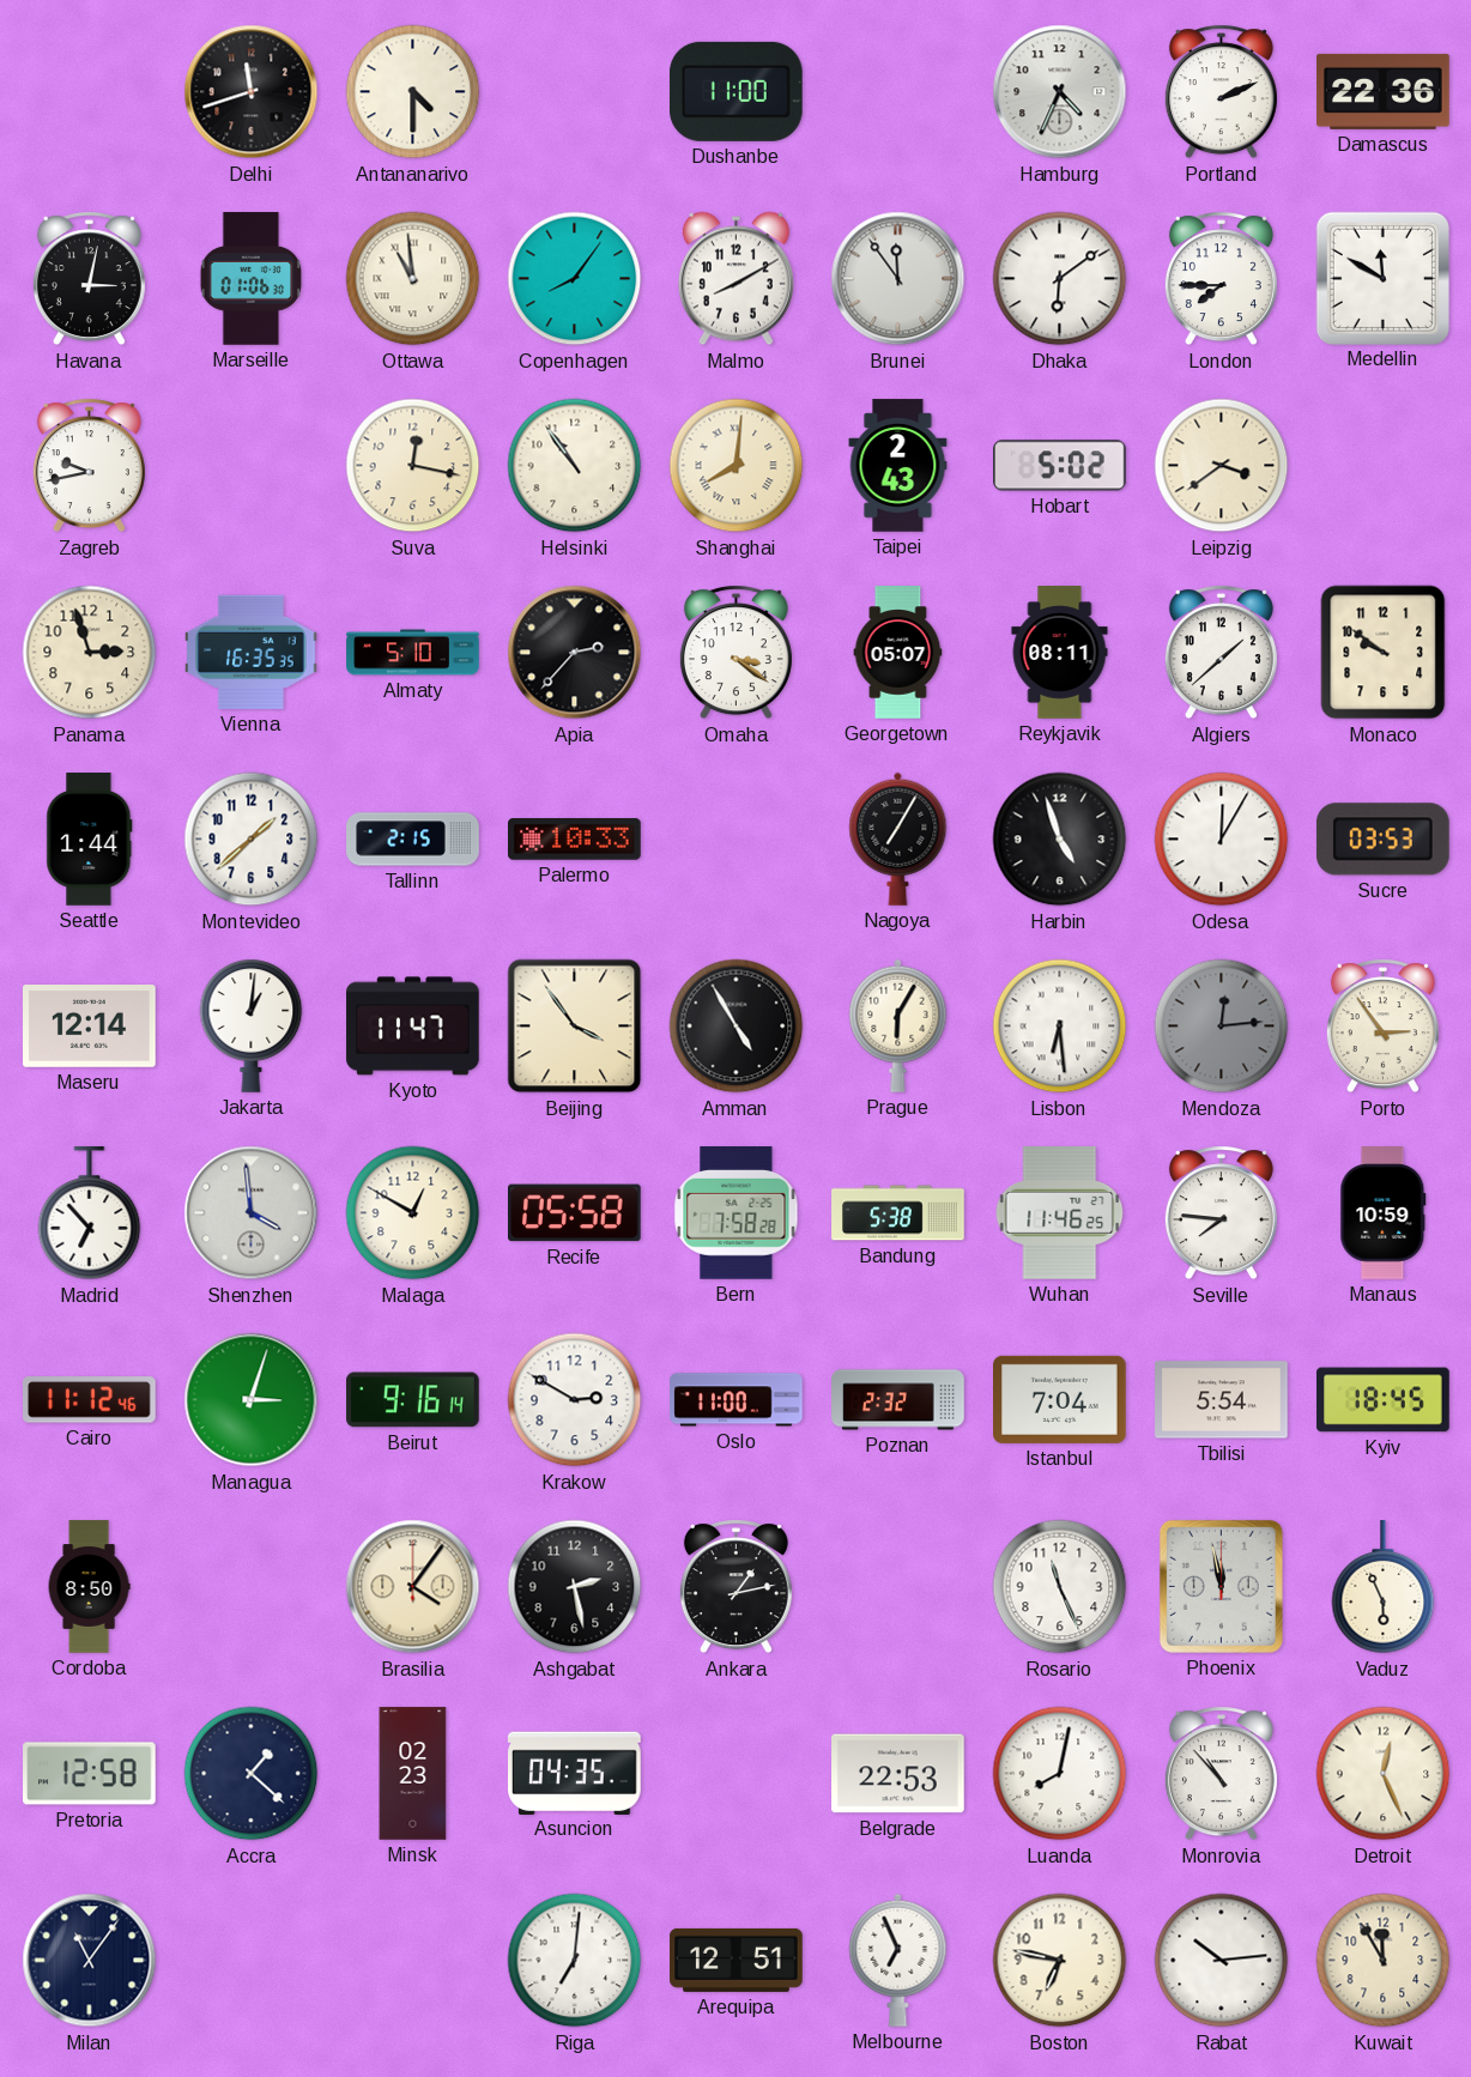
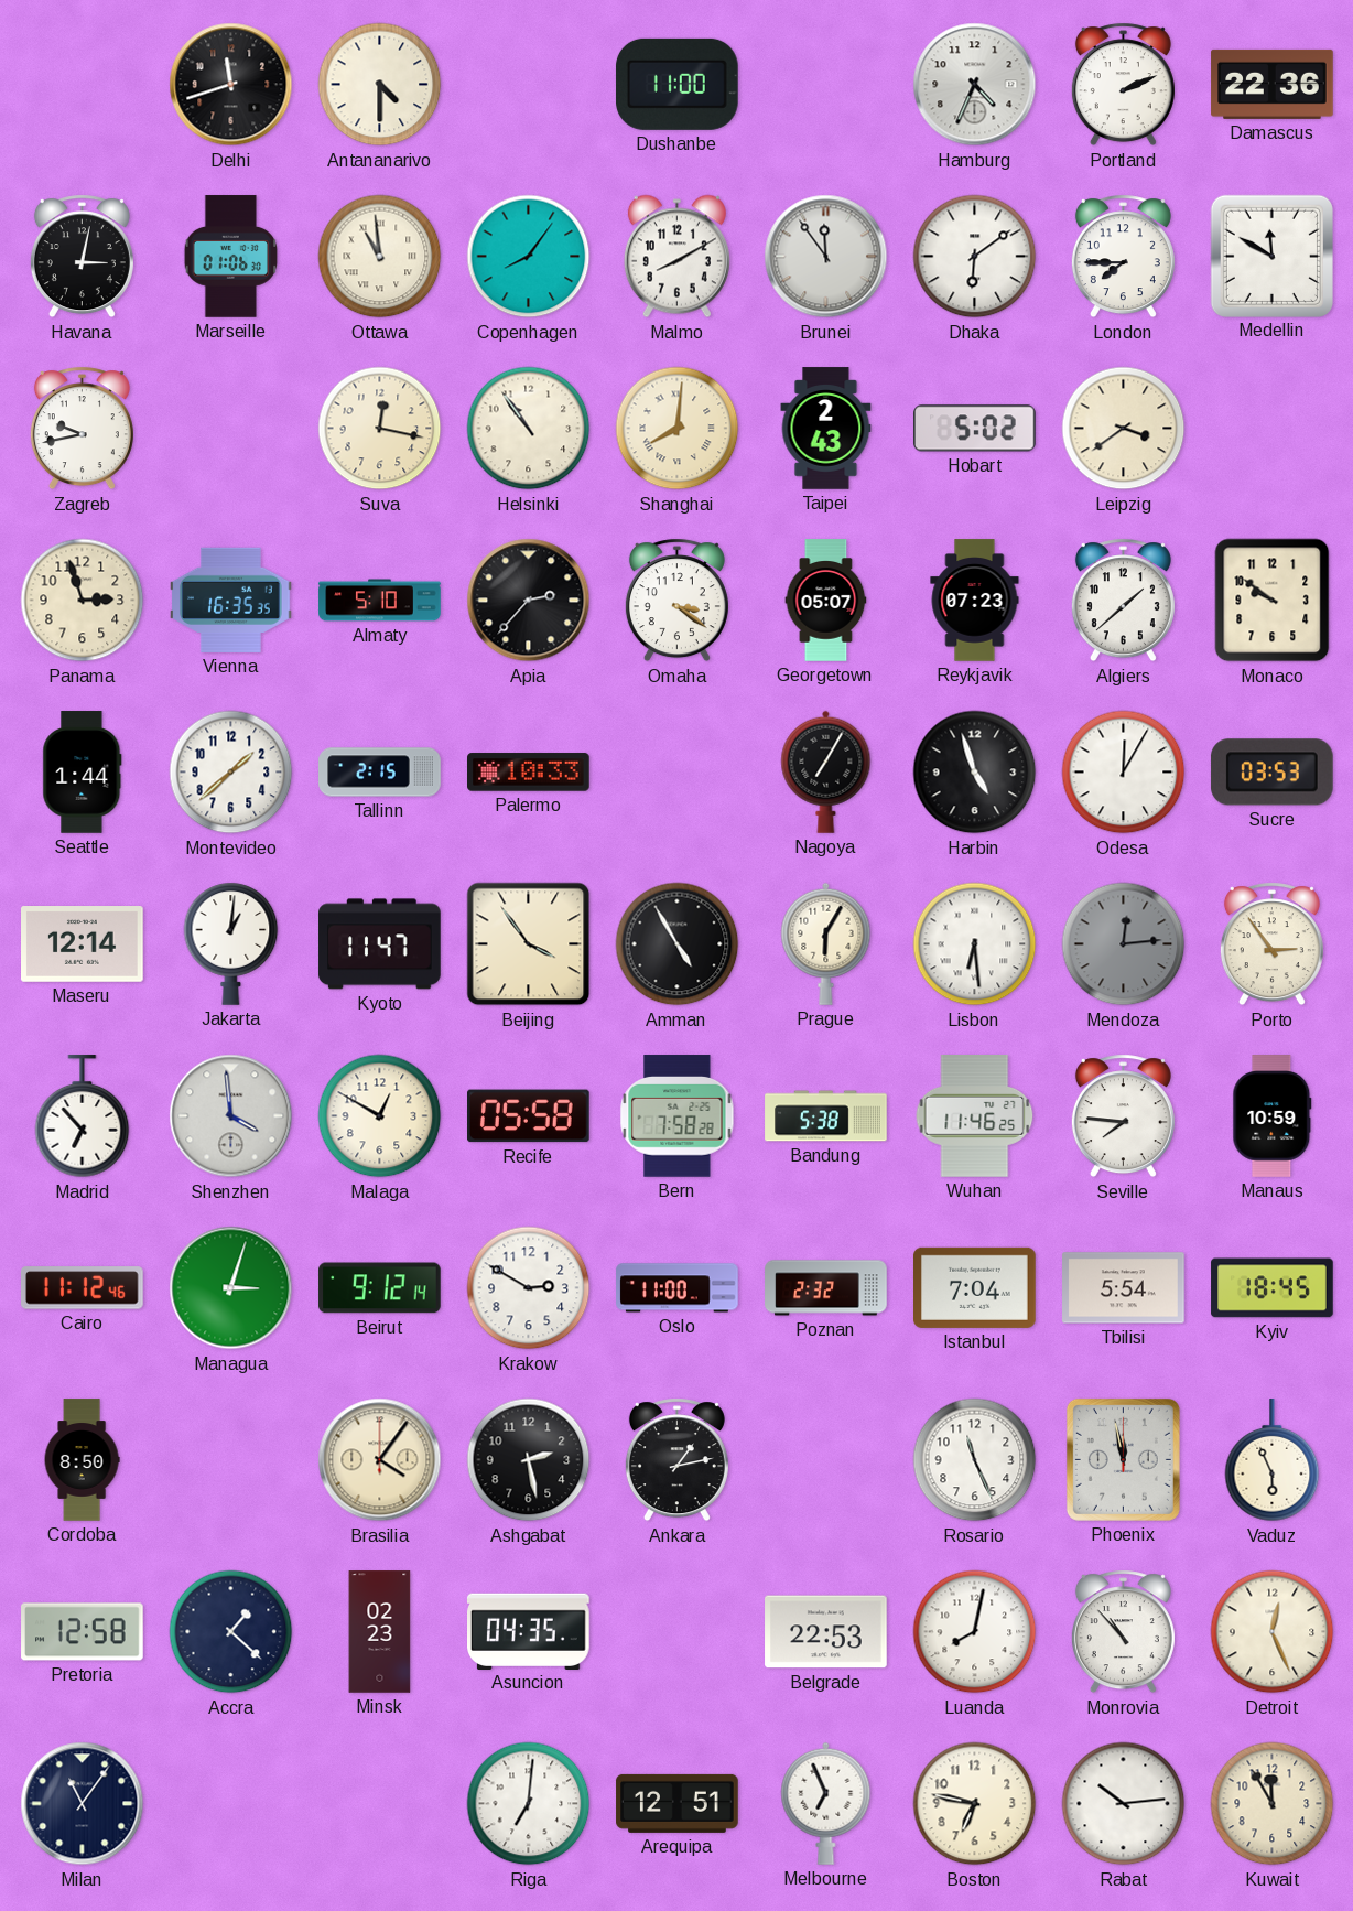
Reykjavik: 08:11 -> 07:23 (975, 601)
Beirut: 9:16 -> 9:12 (380, 1288)
